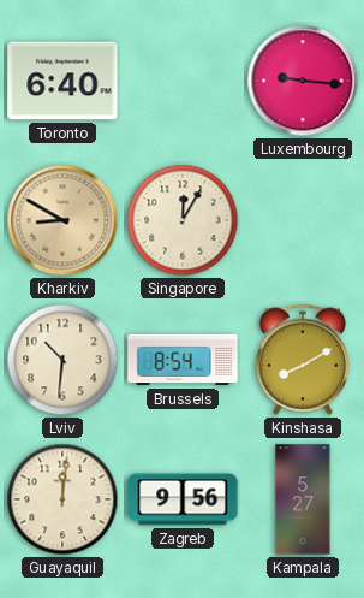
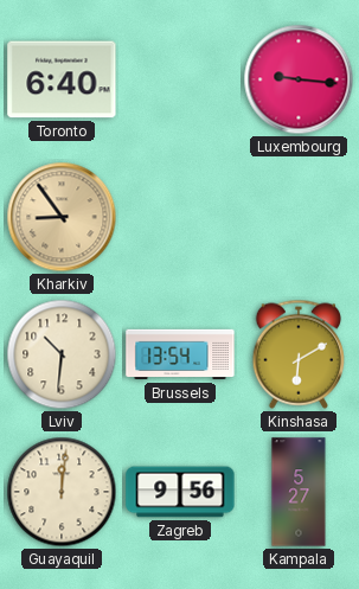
Kharkiv: 8:50 -> 8:54 (62, 217)
Singapore: 12:05 -> none (183, 220)
Brussels: 8:54 -> 13:54 (180, 354)
Kinshasa: 8:10 -> 6:10 (299, 354)
